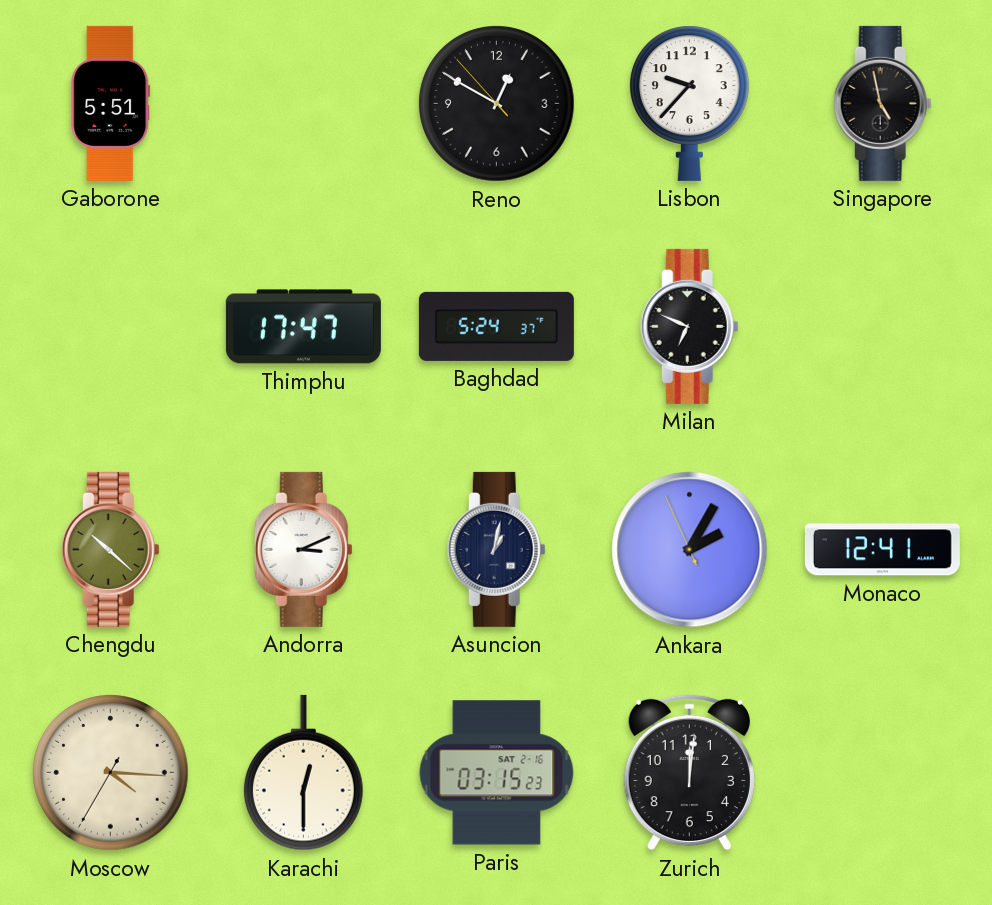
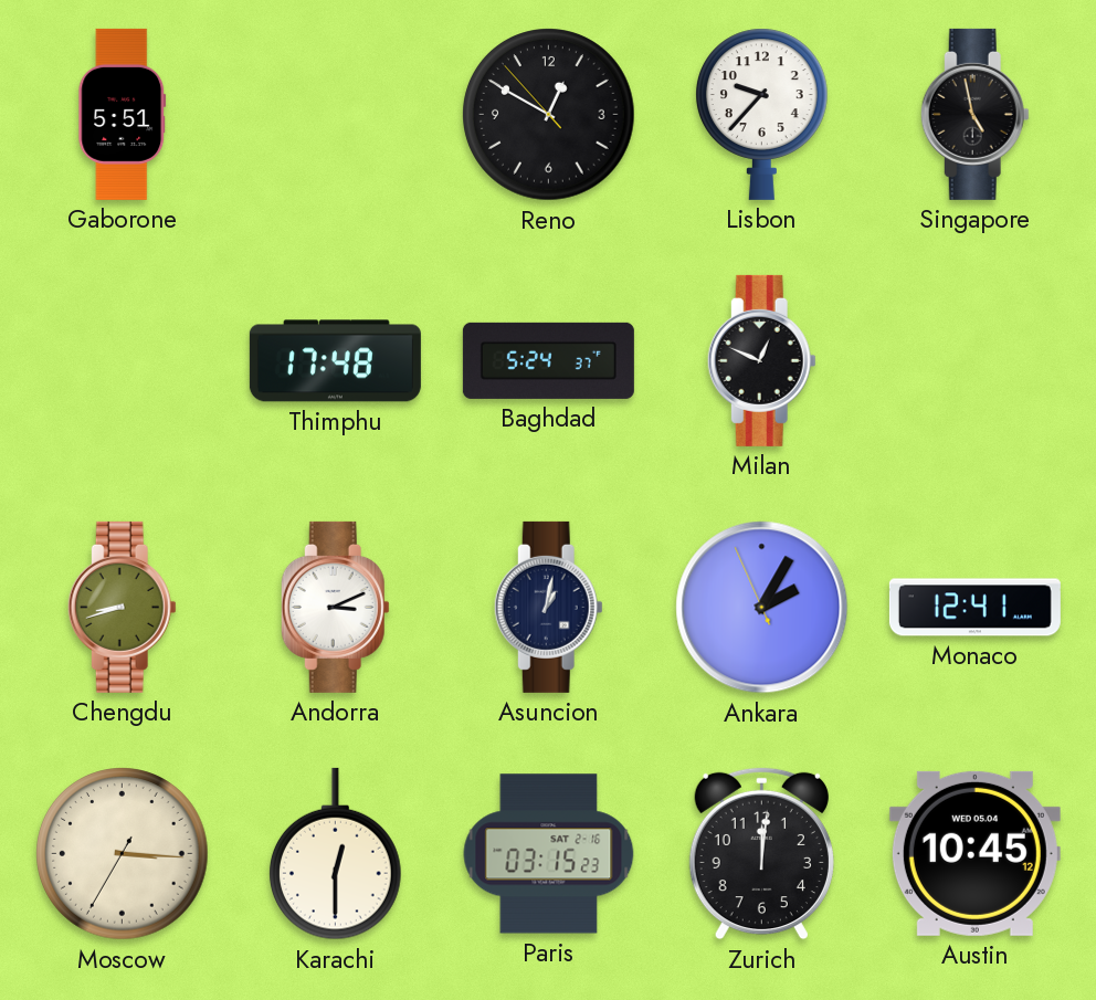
Thimphu: 17:47 -> 17:48 (335, 361)
Milan: 6:49 -> 12:49 (761, 360)
Chengdu: 10:22 -> 8:42 (122, 607)
Moscow: 4:15 -> 3:15 (123, 854)
Austin: none -> 10:45 (974, 853)
